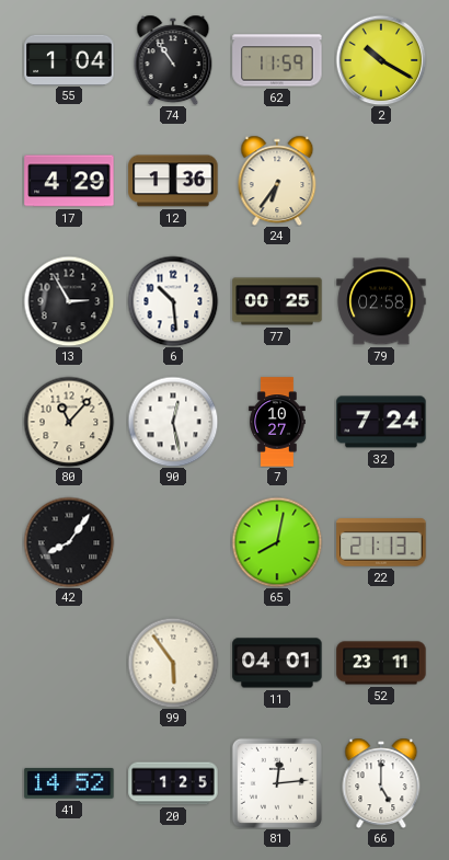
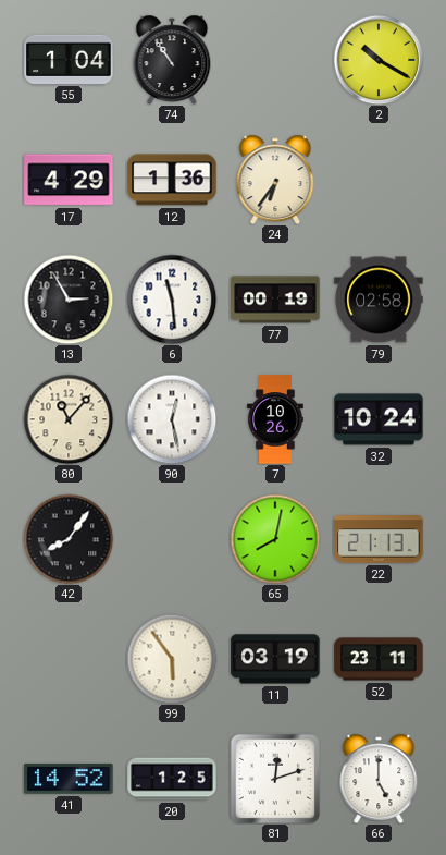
62: 11:59 -> none (277, 60)
6: 10:29 -> 11:29 (172, 300)
77: 00:25 -> 00:19 (275, 300)
7: 10:27 -> 10:26 (275, 419)
32: 7:24 -> 10:24 (379, 419)
11: 04:01 -> 03:19 (275, 659)
81: 12:14 -> 12:12 (275, 779)
